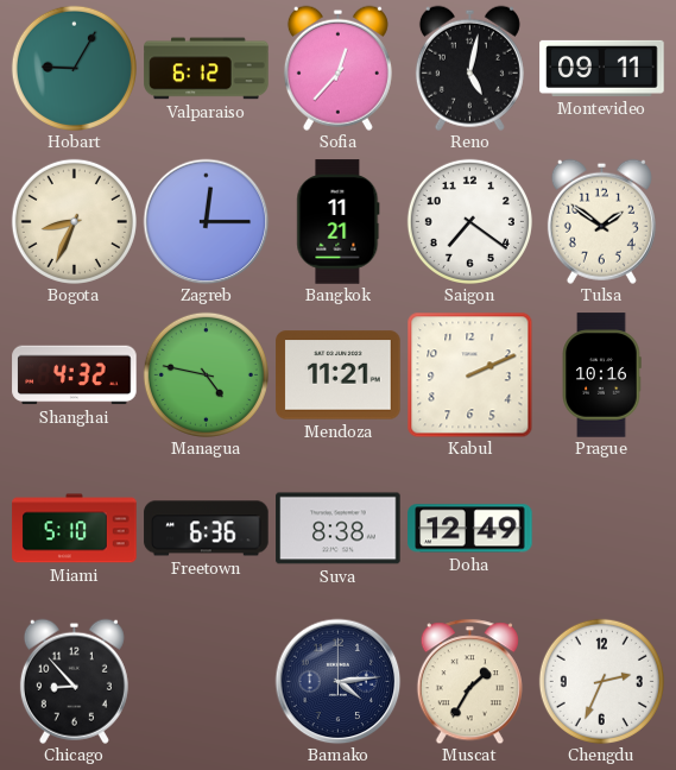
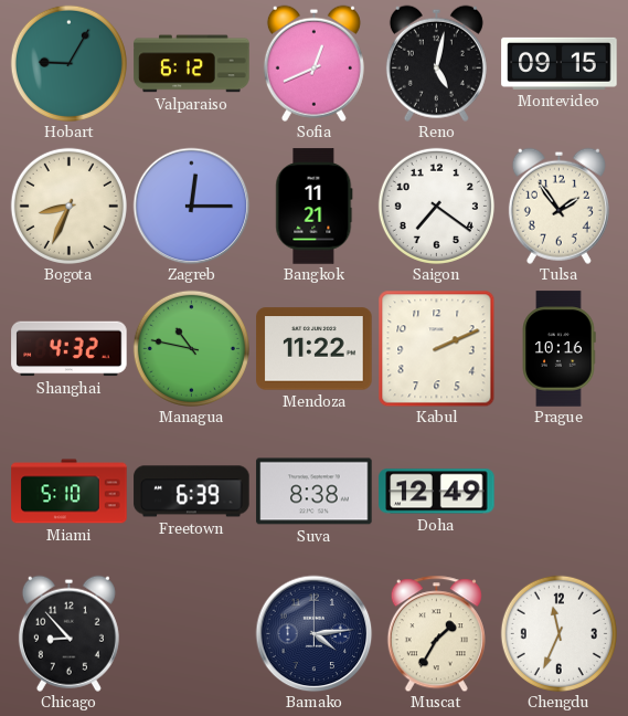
Sofia: 12:37 -> 12:41 (313, 63)
Montevideo: 09:11 -> 09:15 (560, 63)
Tulsa: 1:51 -> 1:54 (558, 206)
Managua: 4:47 -> 10:47 (191, 348)
Mendoza: 11:21 -> 11:22 (315, 349)
Freetown: 6:36 -> 6:39 (192, 492)
Chengdu: 2:34 -> 11:34 (558, 633)
